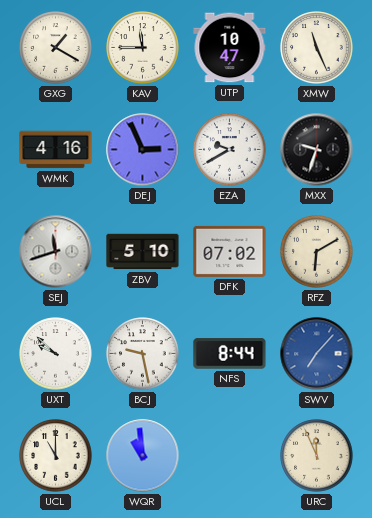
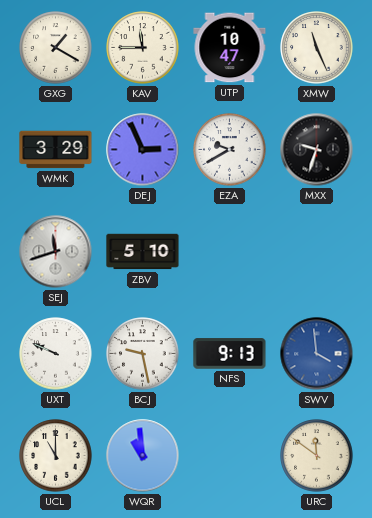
WMK: 4:16 -> 3:29 (56, 150)
DFK: 07:02 -> none (230, 251)
RFZ: 6:10 -> none (317, 252)
UXT: 9:52 -> 9:49 (56, 354)
NFS: 8:44 -> 9:13 (230, 354)
SWV: 7:07 -> 3:59 (317, 354)
URC: 11:56 -> 11:51 (317, 456)
